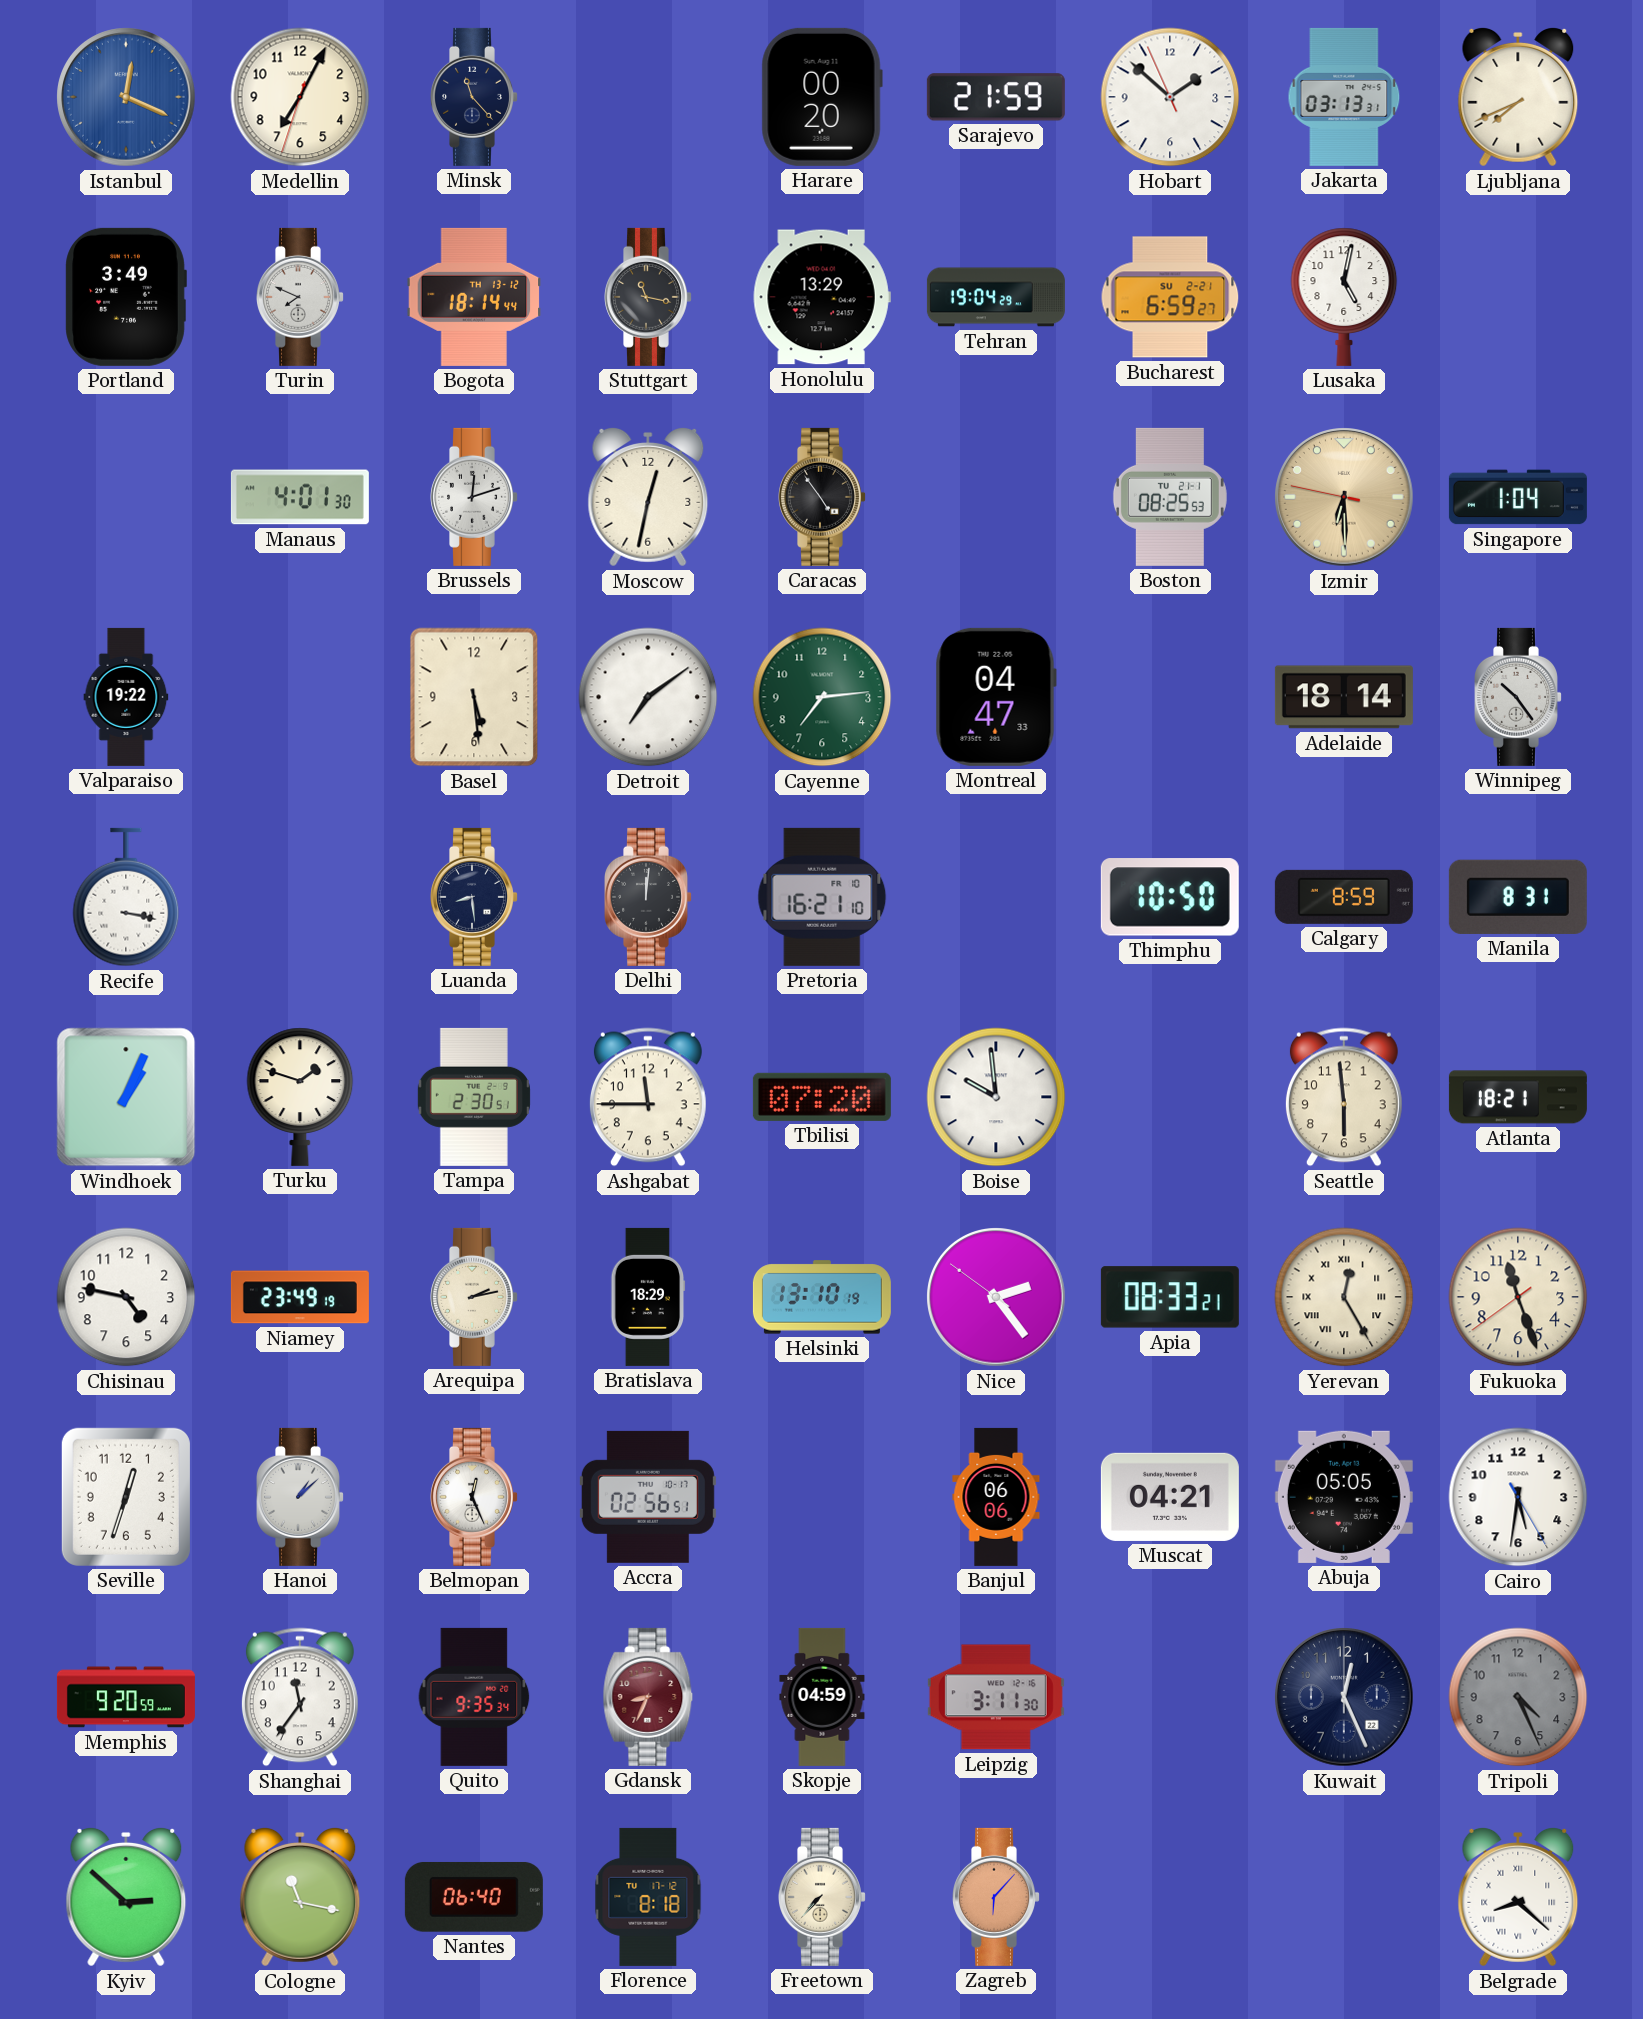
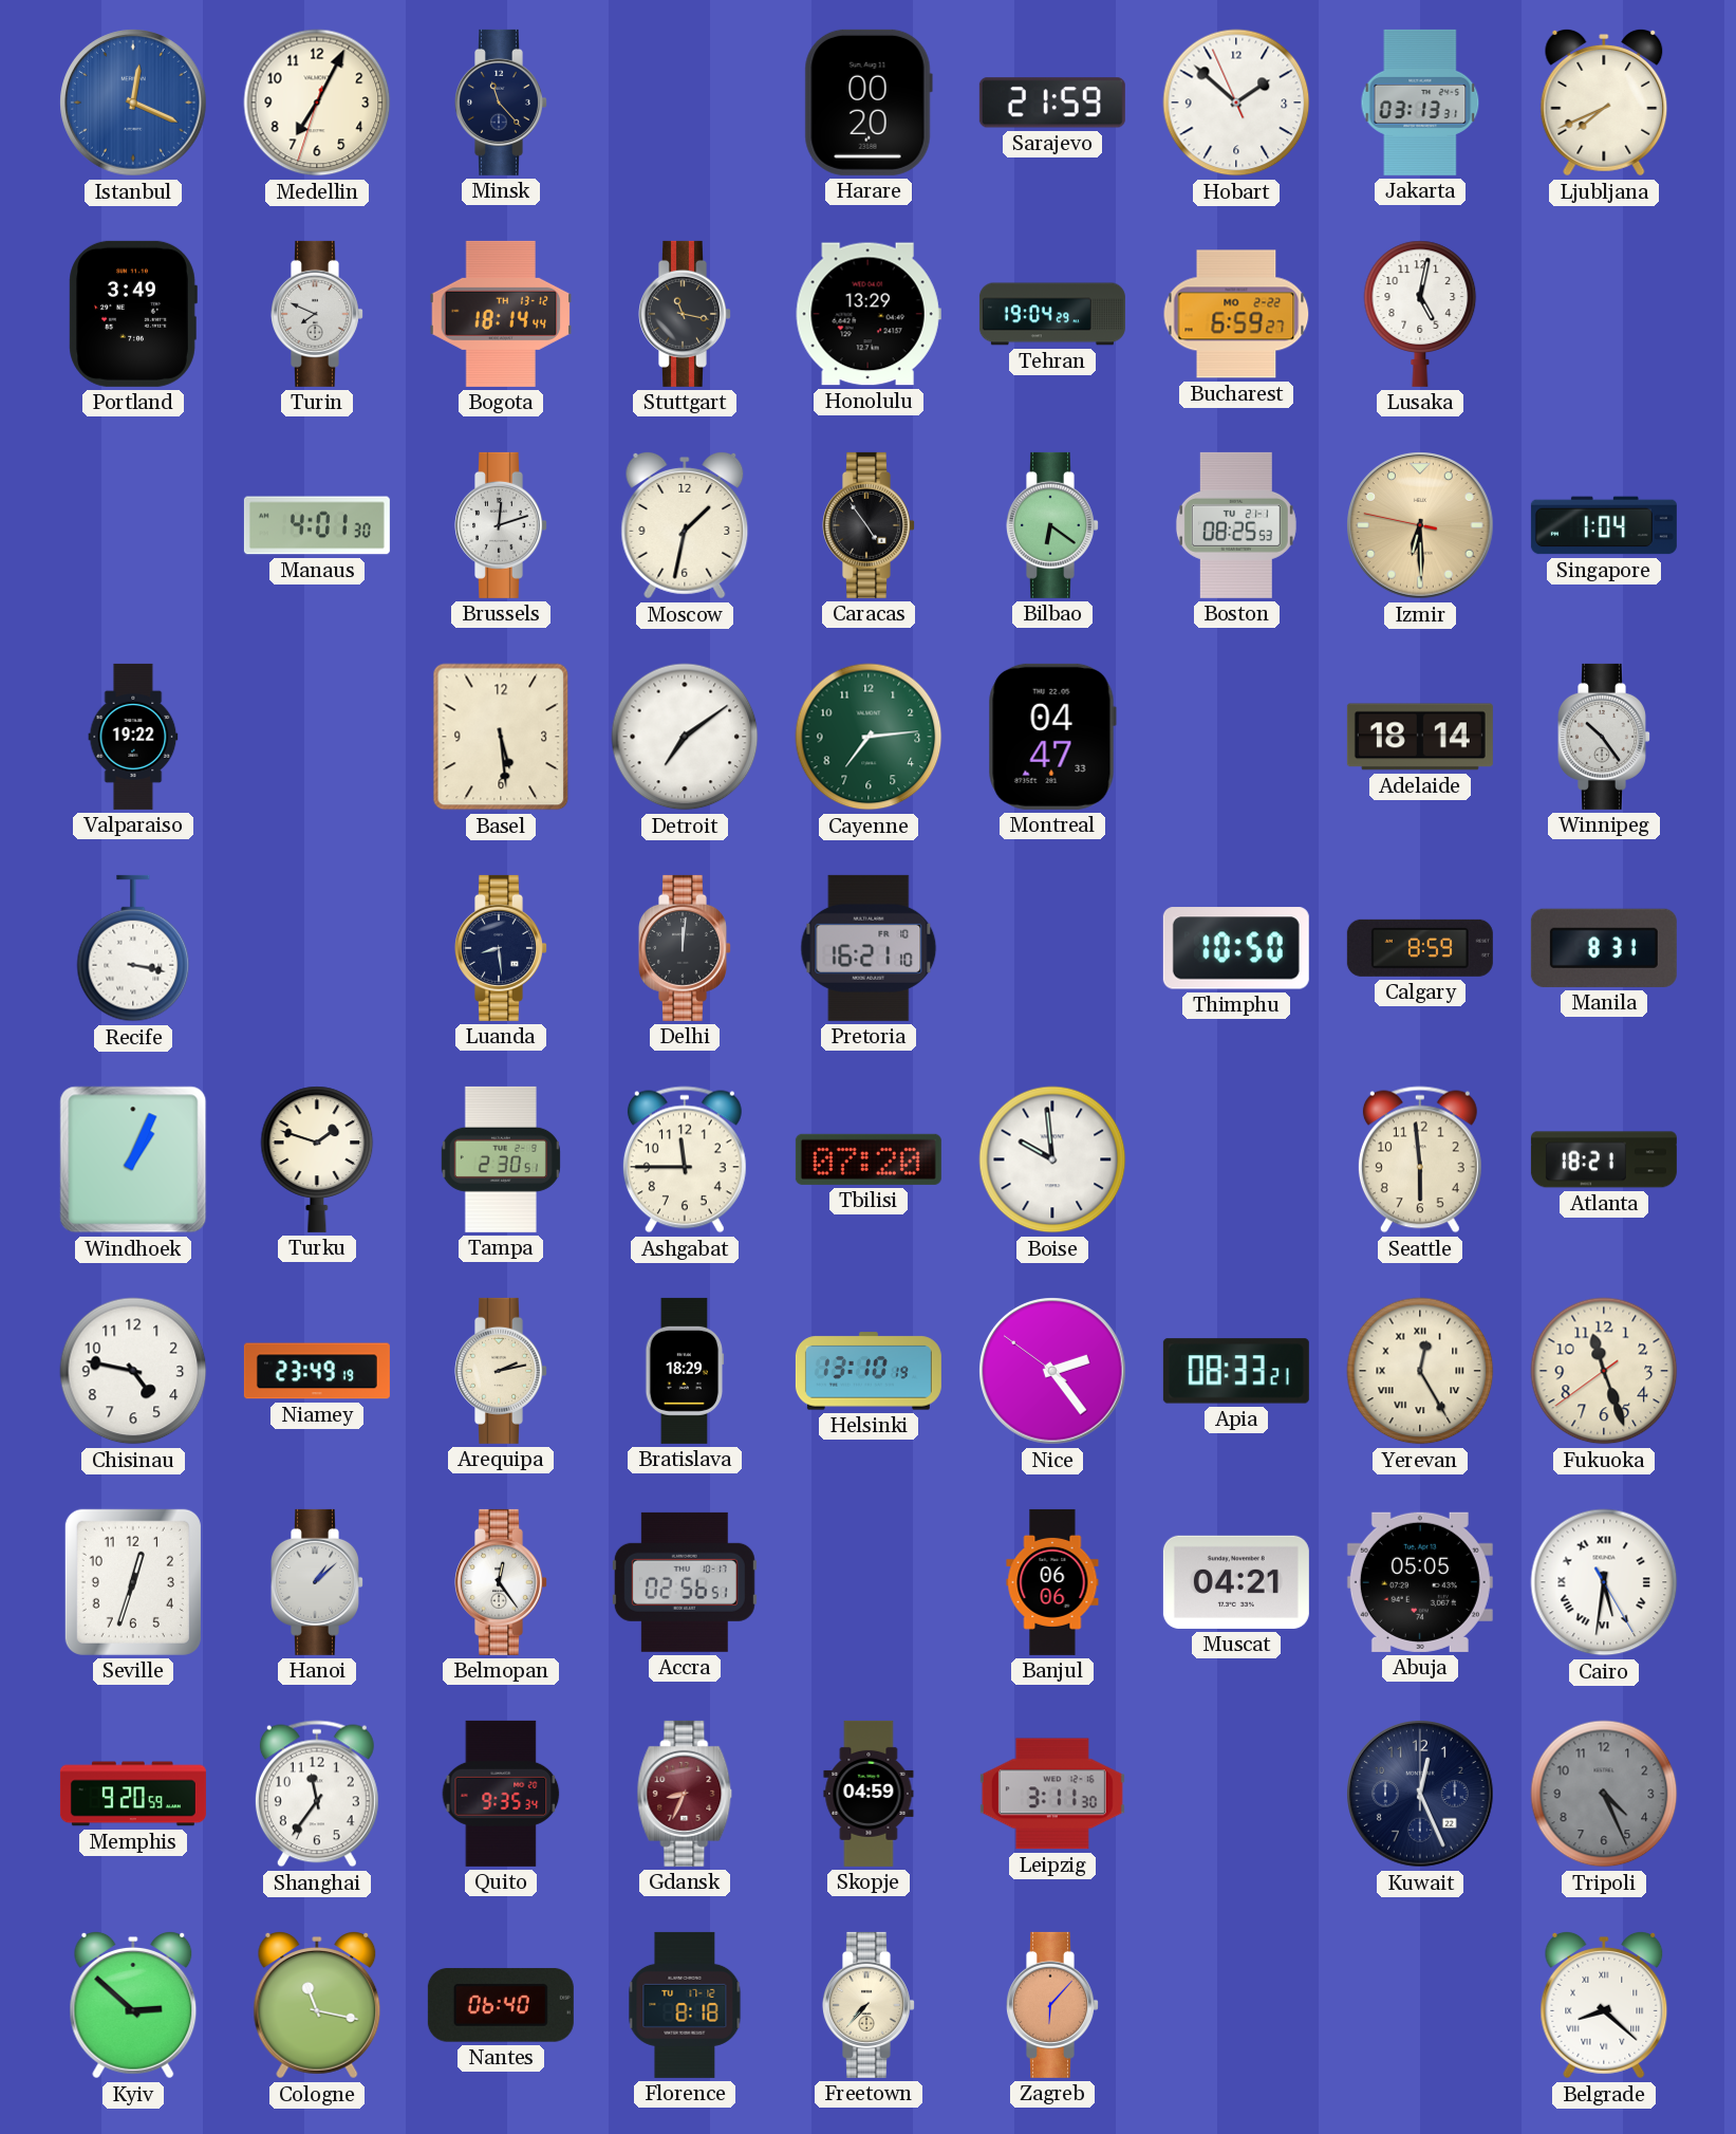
Bucharest date: SU 2-21 -> MO 2-22 (1236, 314)
Moscow: 12:32 -> 1:32 (685, 525)
Bilbao: none -> 6:21 (1053, 525)
Belmopan: 12:26 -> 12:24 (502, 1582)
Cairo numerals: Arabic -> Roman (1604, 1582)
